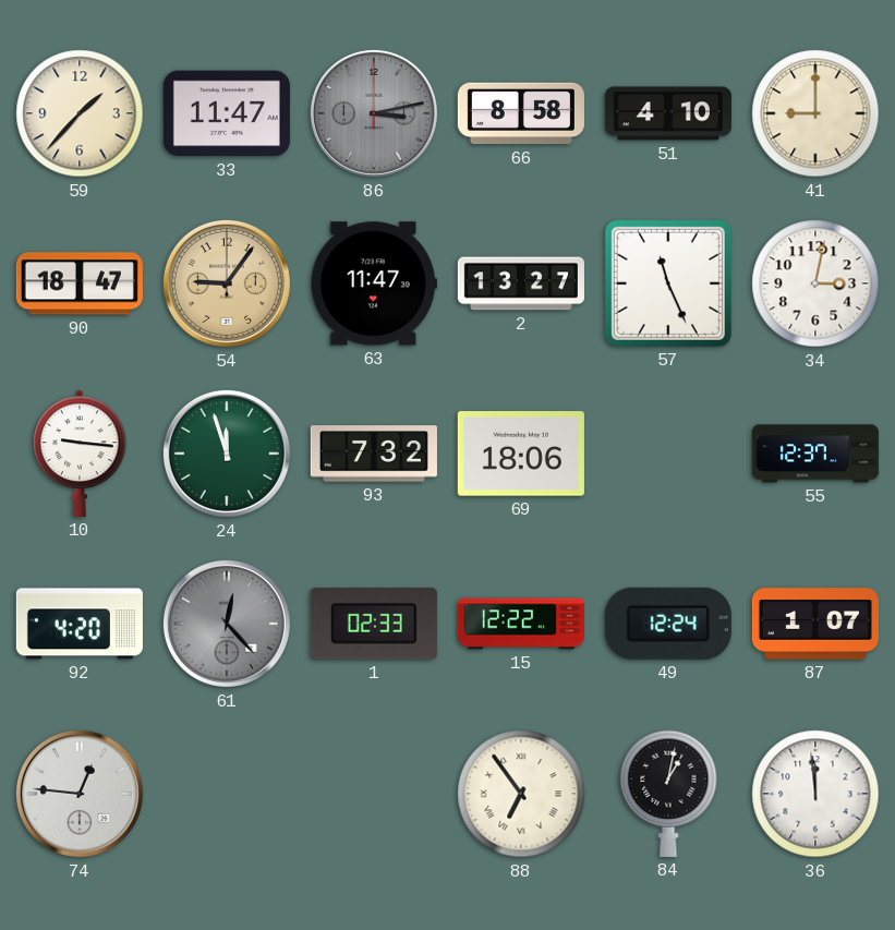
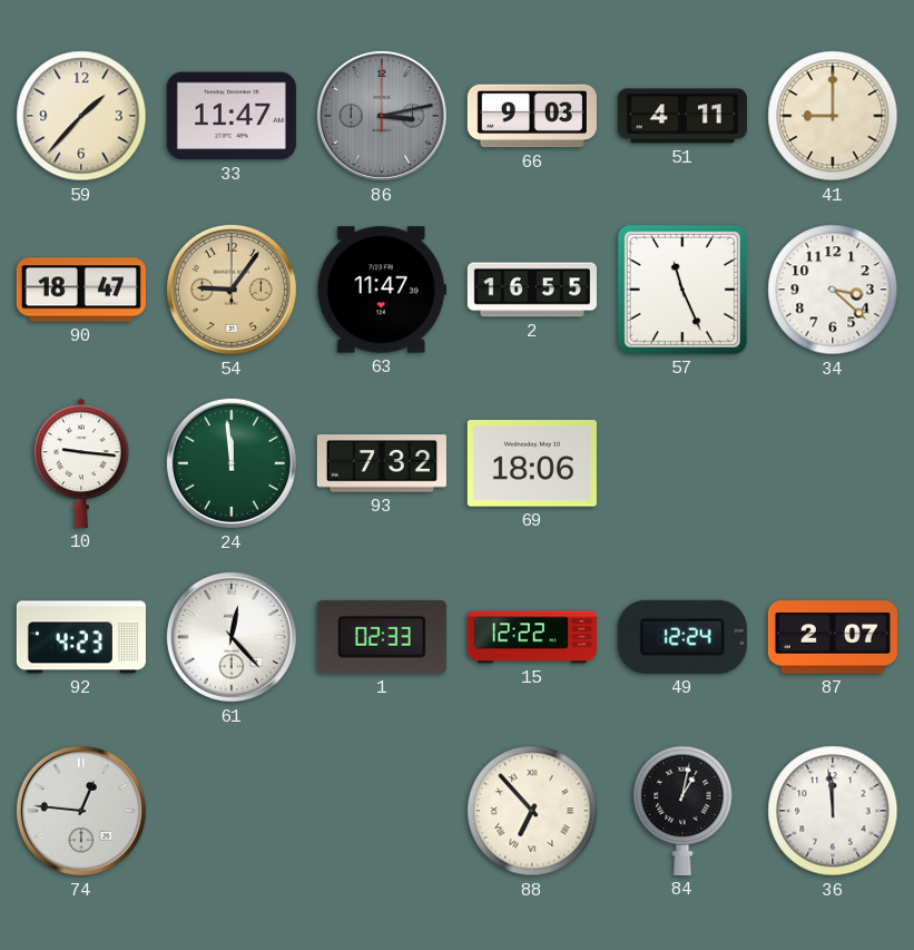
66: 8:58 -> 9:03 (532, 116)
51: 4:10 -> 4:11 (682, 116)
2: 13:27 -> 16:55 (532, 290)
34: 3:02 -> 3:22 (833, 290)
24: 11:57 -> 11:59 (232, 463)
55: 12:37 -> none (815, 454)
92: 4:20 -> 4:23 (81, 637)
61 dial: grey -> white (232, 637)
87: 1:07 -> 2:07 (833, 637)
88: 6:54 -> 6:53 (532, 811)
